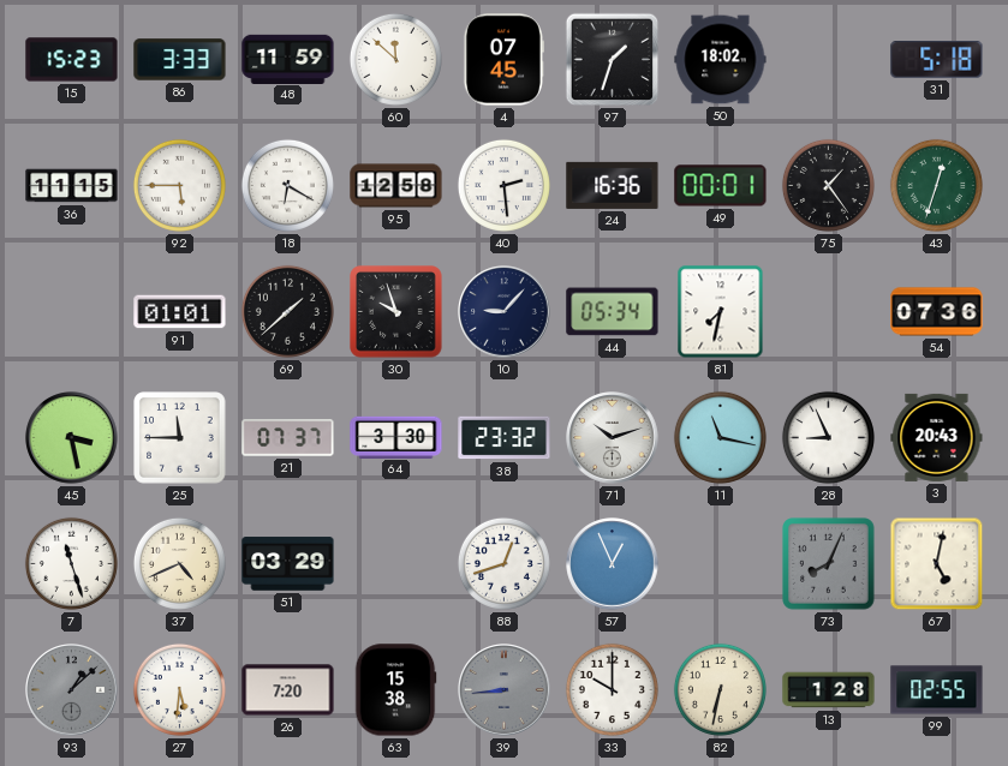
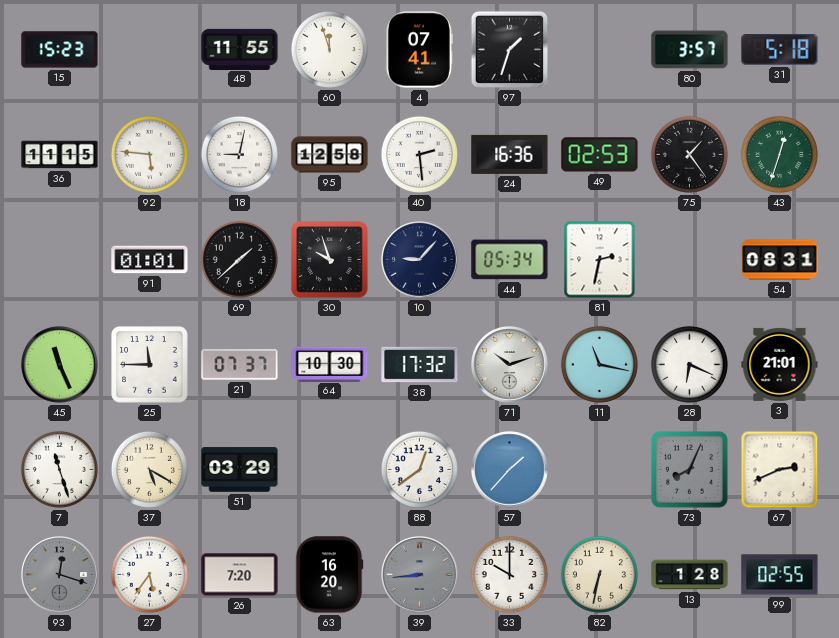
86: 3:33 -> none (180, 60)
48: 11:59 -> 11:55 (240, 49)
60: 11:52 -> 11:57 (329, 49)
4: 07:45 -> 07:41 (419, 50)
50: 18:02 -> none (721, 60)
80: none -> 3:57 (690, 50)
92: 5:45 -> 5:46 (149, 154)
18: 6:20 -> 9:02 (239, 154)
49: 00:01 -> 02:53 (600, 155)
81: 7:32 -> 2:32 (600, 260)
54: 07:36 -> 08:31 (780, 260)
45: 3:28 -> 11:26 (60, 365)
64: 3:30 -> 10:30 (330, 364)
38: 23:32 -> 17:32 (420, 365)
28: 8:56 -> 6:19 (689, 364)
3: 20:43 -> 21:01 (780, 364)
37: 4:41 -> 5:20 (149, 469)
88: 12:42 -> 12:39 (419, 469)
57: 12:56 -> 1:37 (510, 470)
67: 5:02 -> 2:41 (780, 470)
93: 1:08 -> 12:18 (60, 575)
27: 5:31 -> 5:36 (149, 574)
63: 15:38 -> 16:20 (329, 575)
